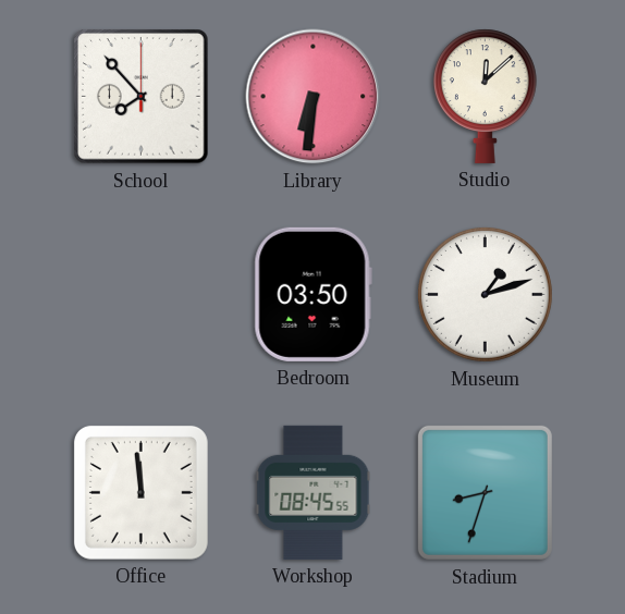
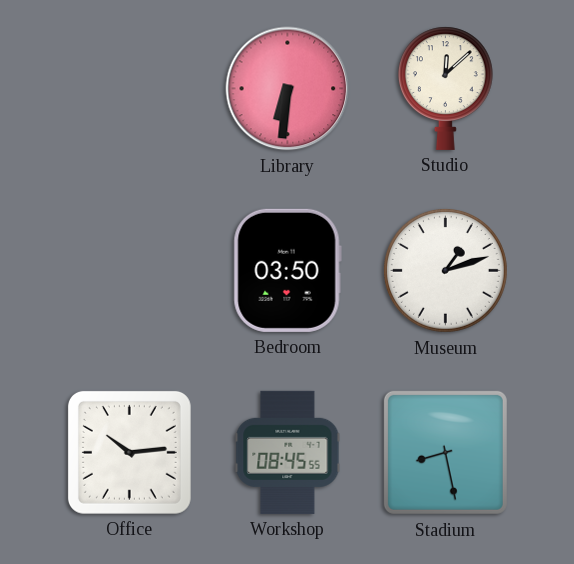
School: 7:53 -> none (142, 97)
Office: 11:59 -> 10:14 (129, 452)
Stadium: 8:33 -> 8:28 (445, 452)
